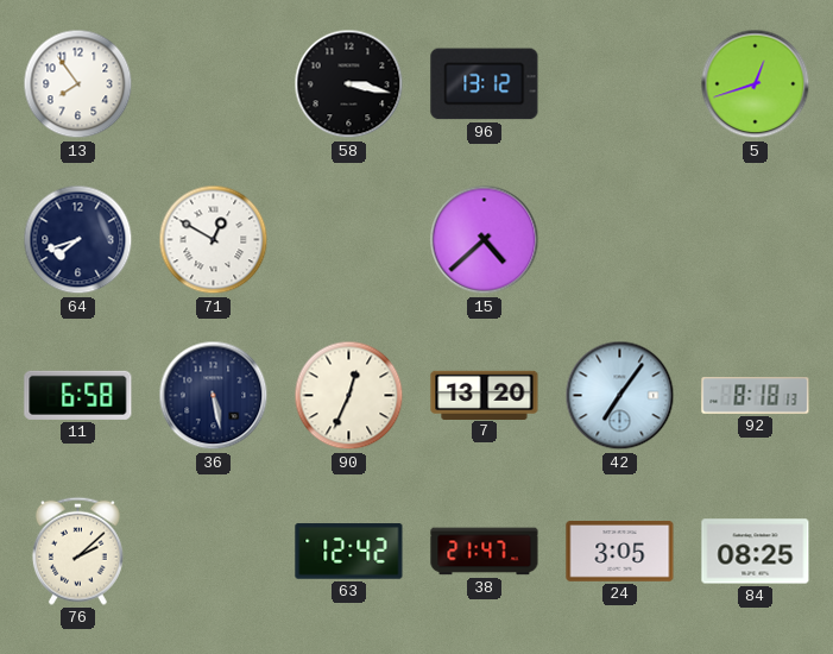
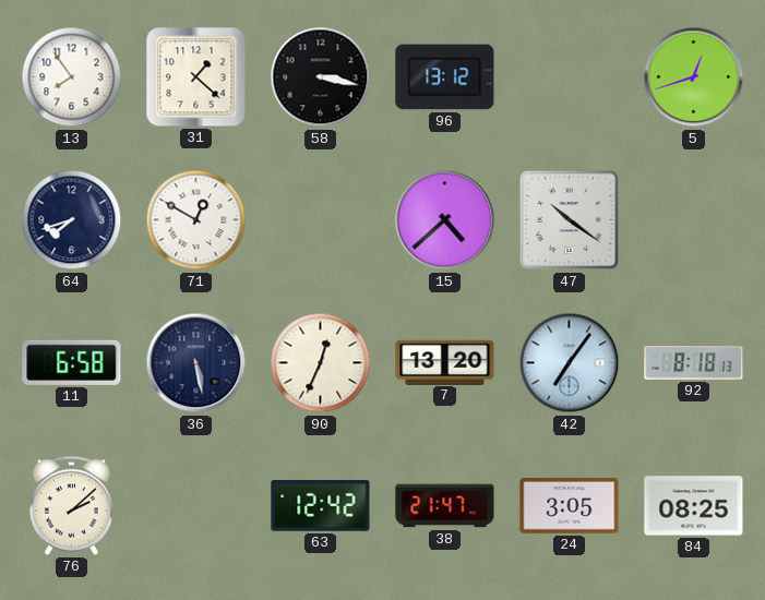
31: none -> 1:22 (196, 77)
47: none -> 10:21 (570, 220)
